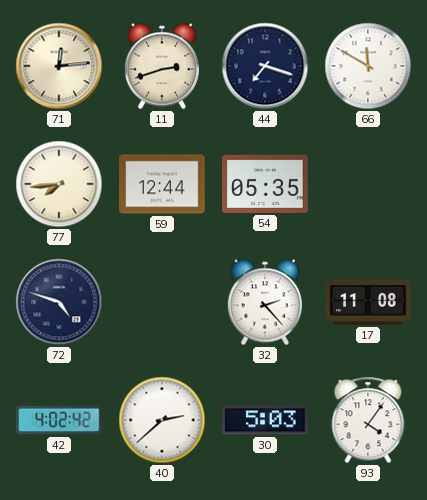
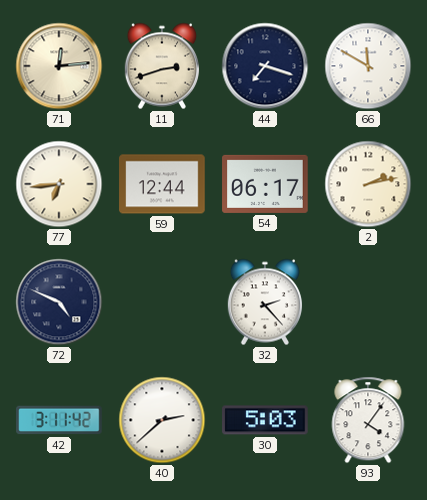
77: 7:44 -> 6:44 (59, 184)
54: 05:35 -> 06:17 (265, 184)
2: none -> 2:13 (368, 184)
72: 4:48 -> 4:49 (59, 302)
17: 11:08 -> none (368, 302)
42: 4:02 -> 3:11 (59, 420)
